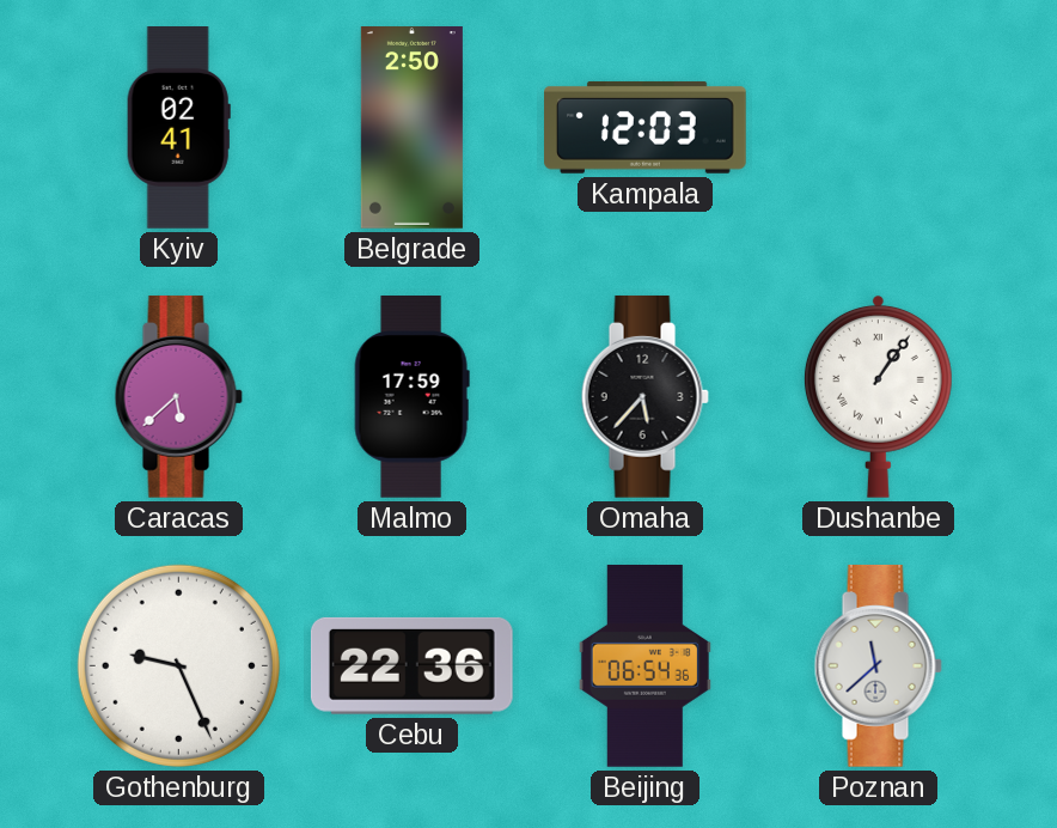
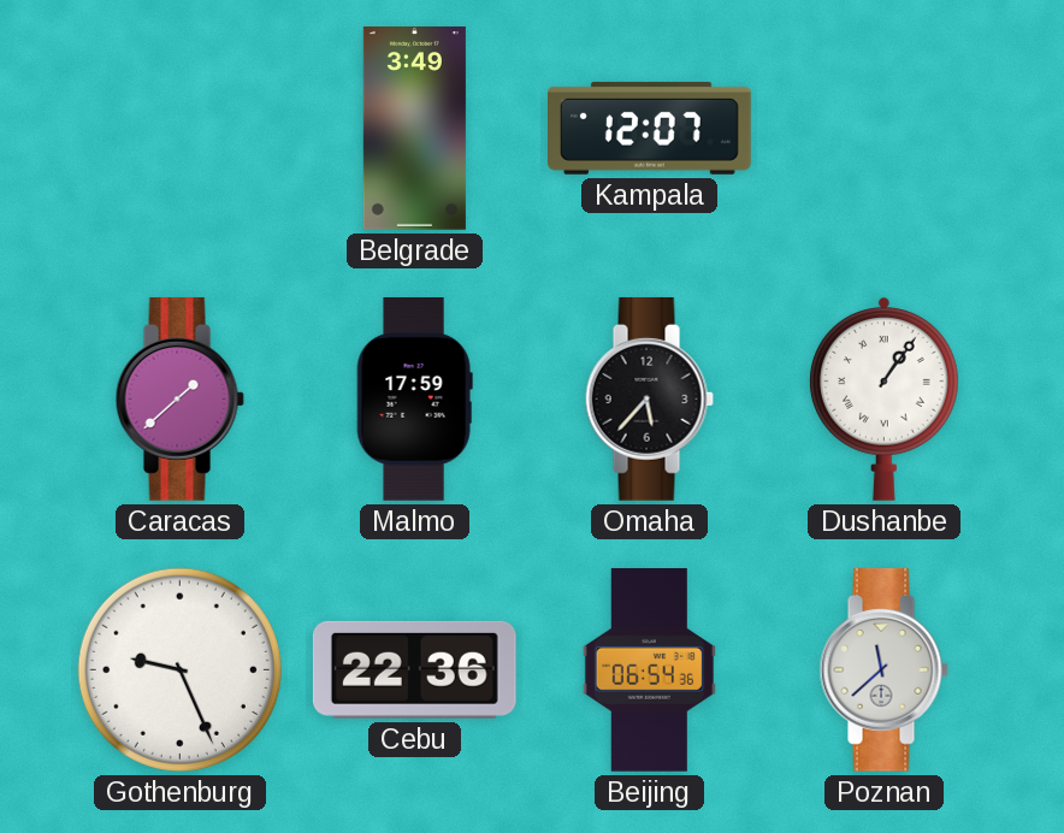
Kyiv: 02:41 -> none (178, 128)
Belgrade: 2:50 -> 3:49 (414, 129)
Kampala: 12:03 -> 12:07 (650, 128)
Caracas: 5:38 -> 1:38 (179, 398)
